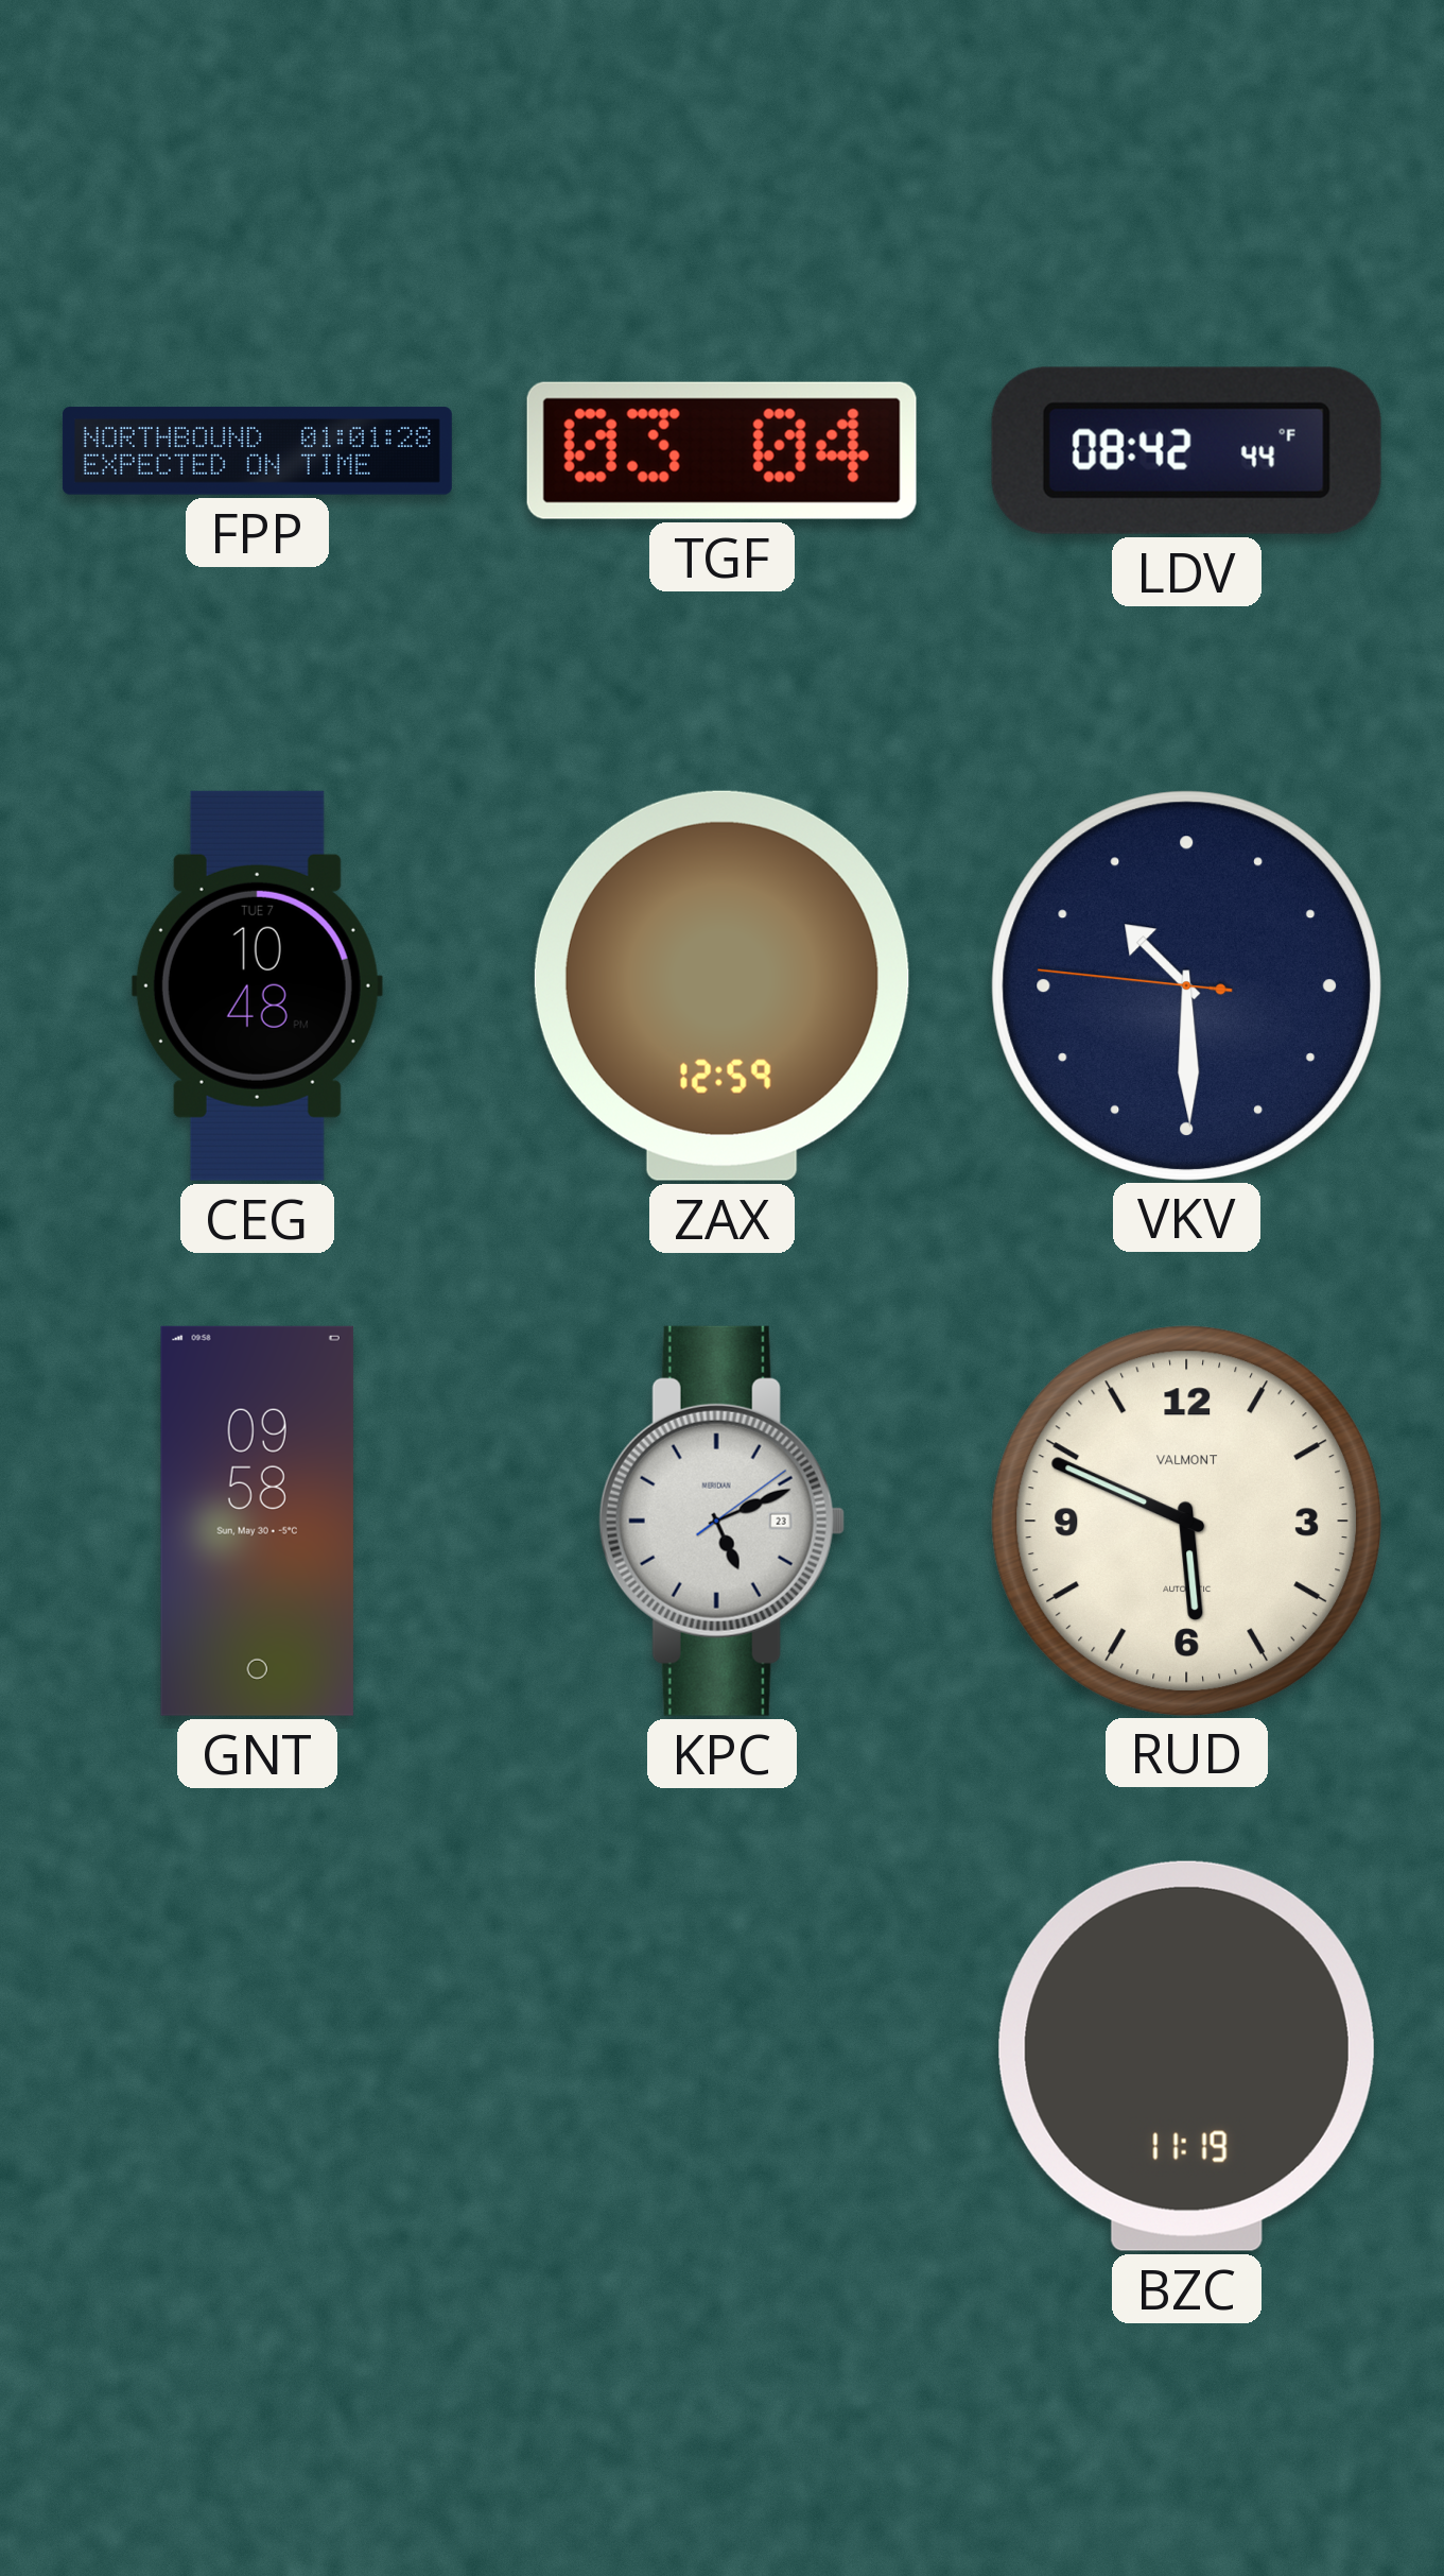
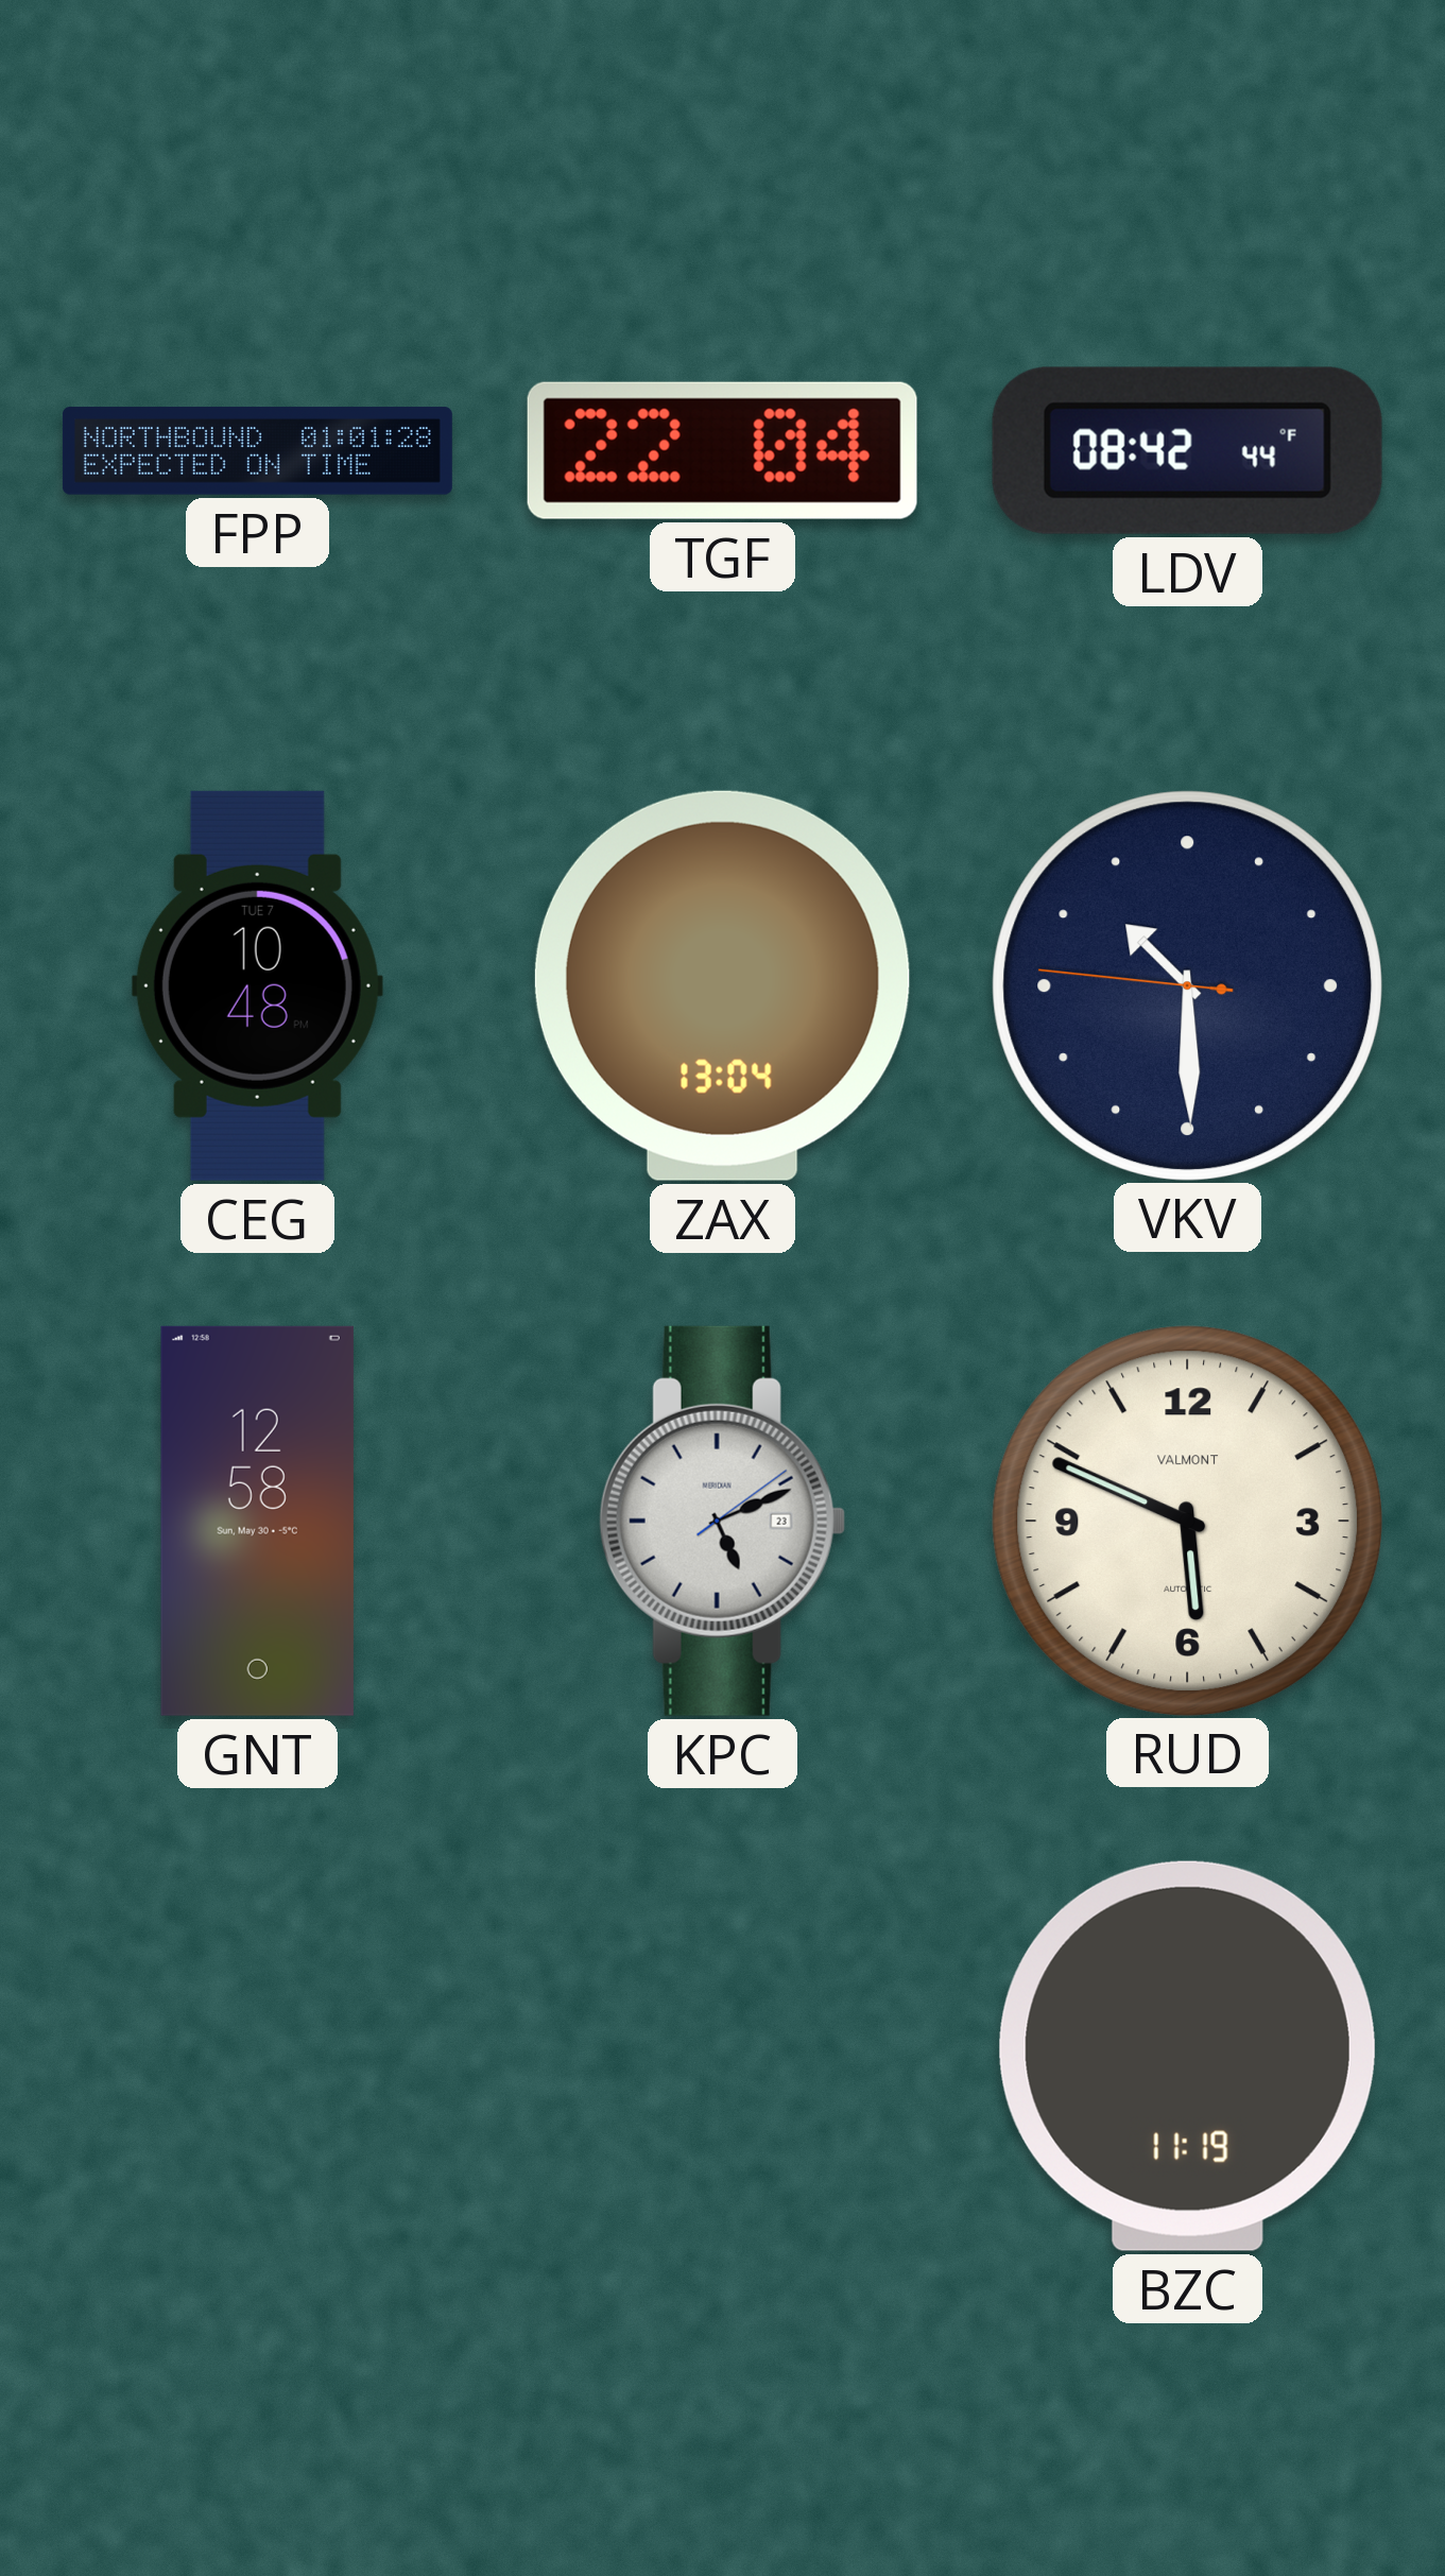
TGF: 03:04 -> 22:04 (722, 450)
ZAX: 12:59 -> 13:04 (722, 985)
GNT: 09:58 -> 12:58 (257, 1521)
